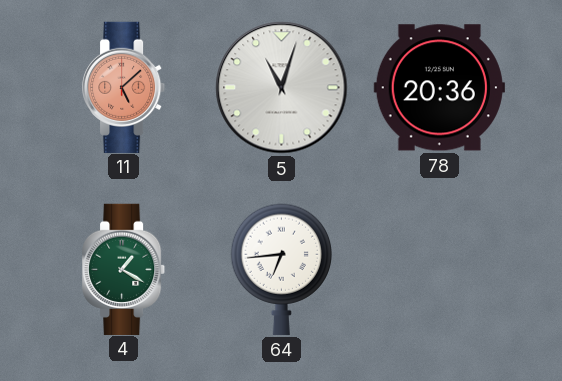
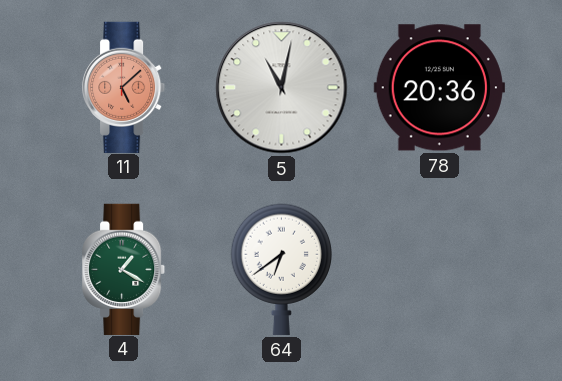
5: 11:03 -> 11:02 (282, 88)
64: 6:44 -> 6:39 (281, 269)
